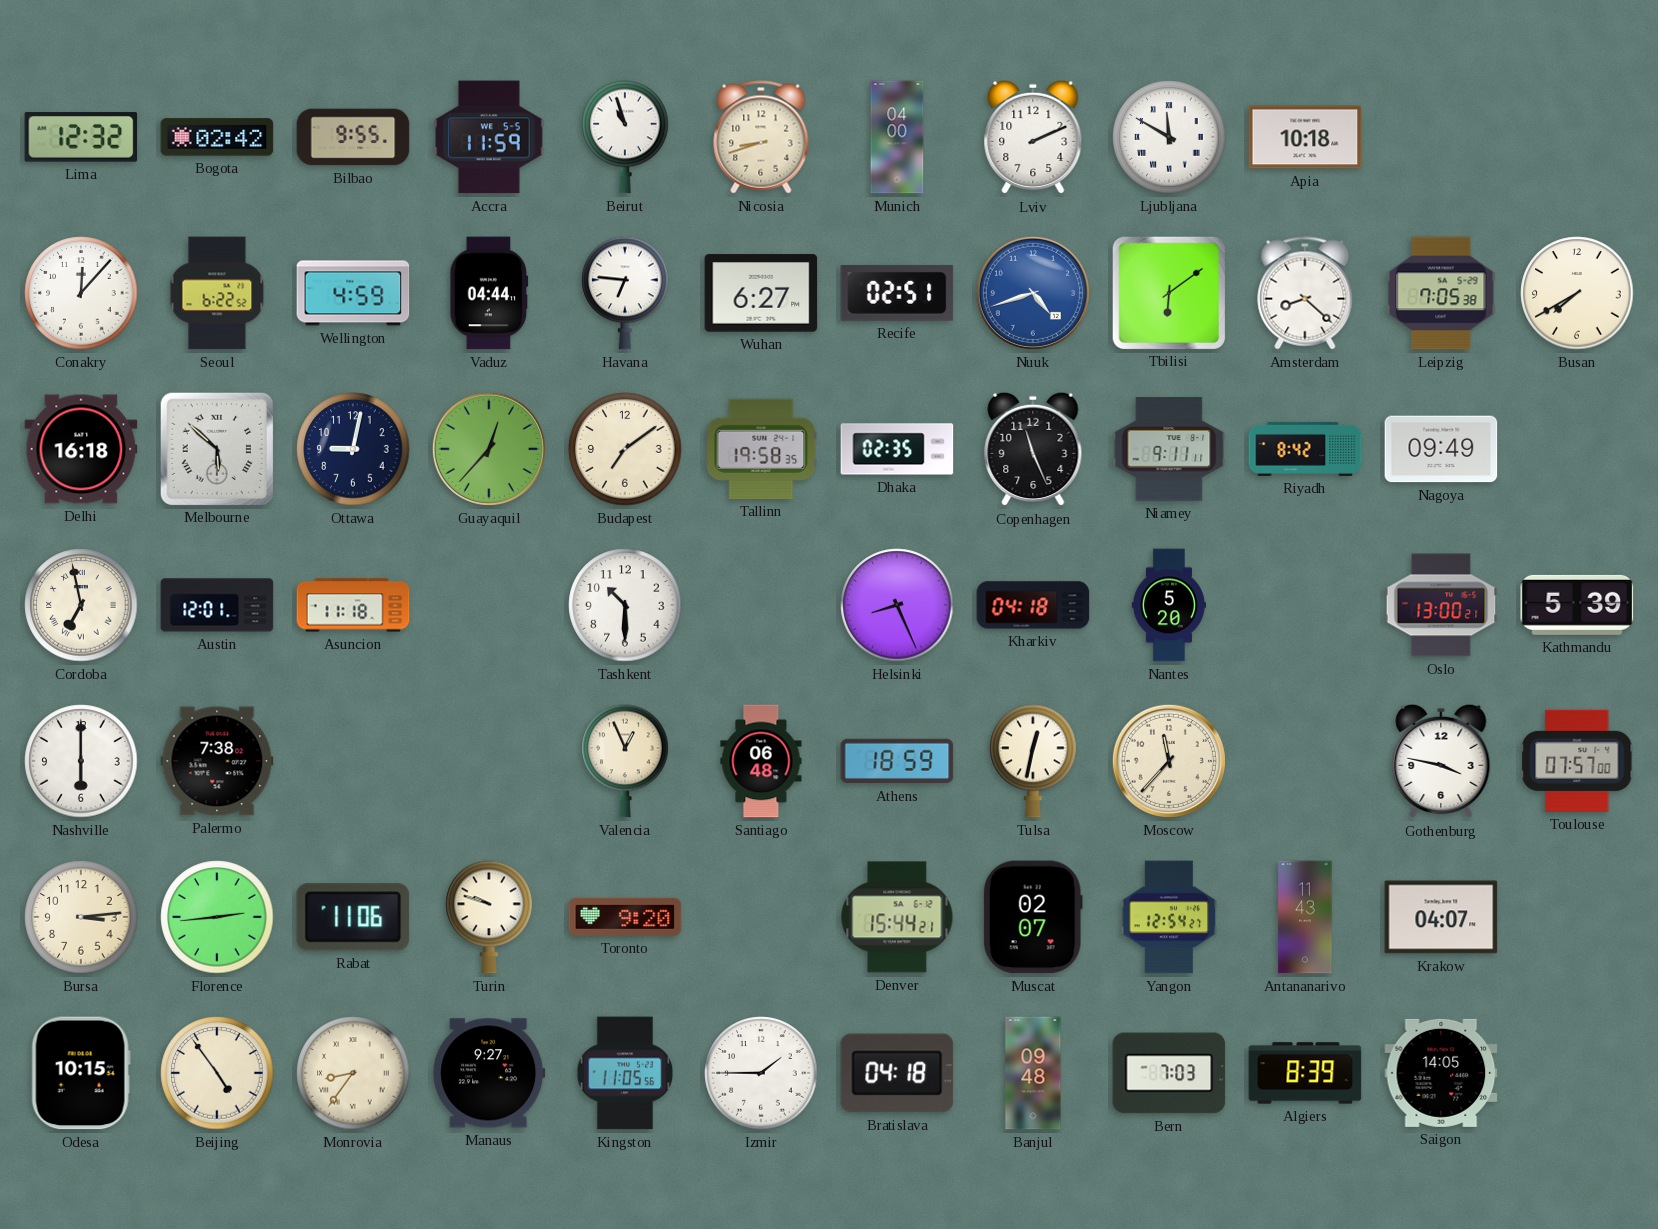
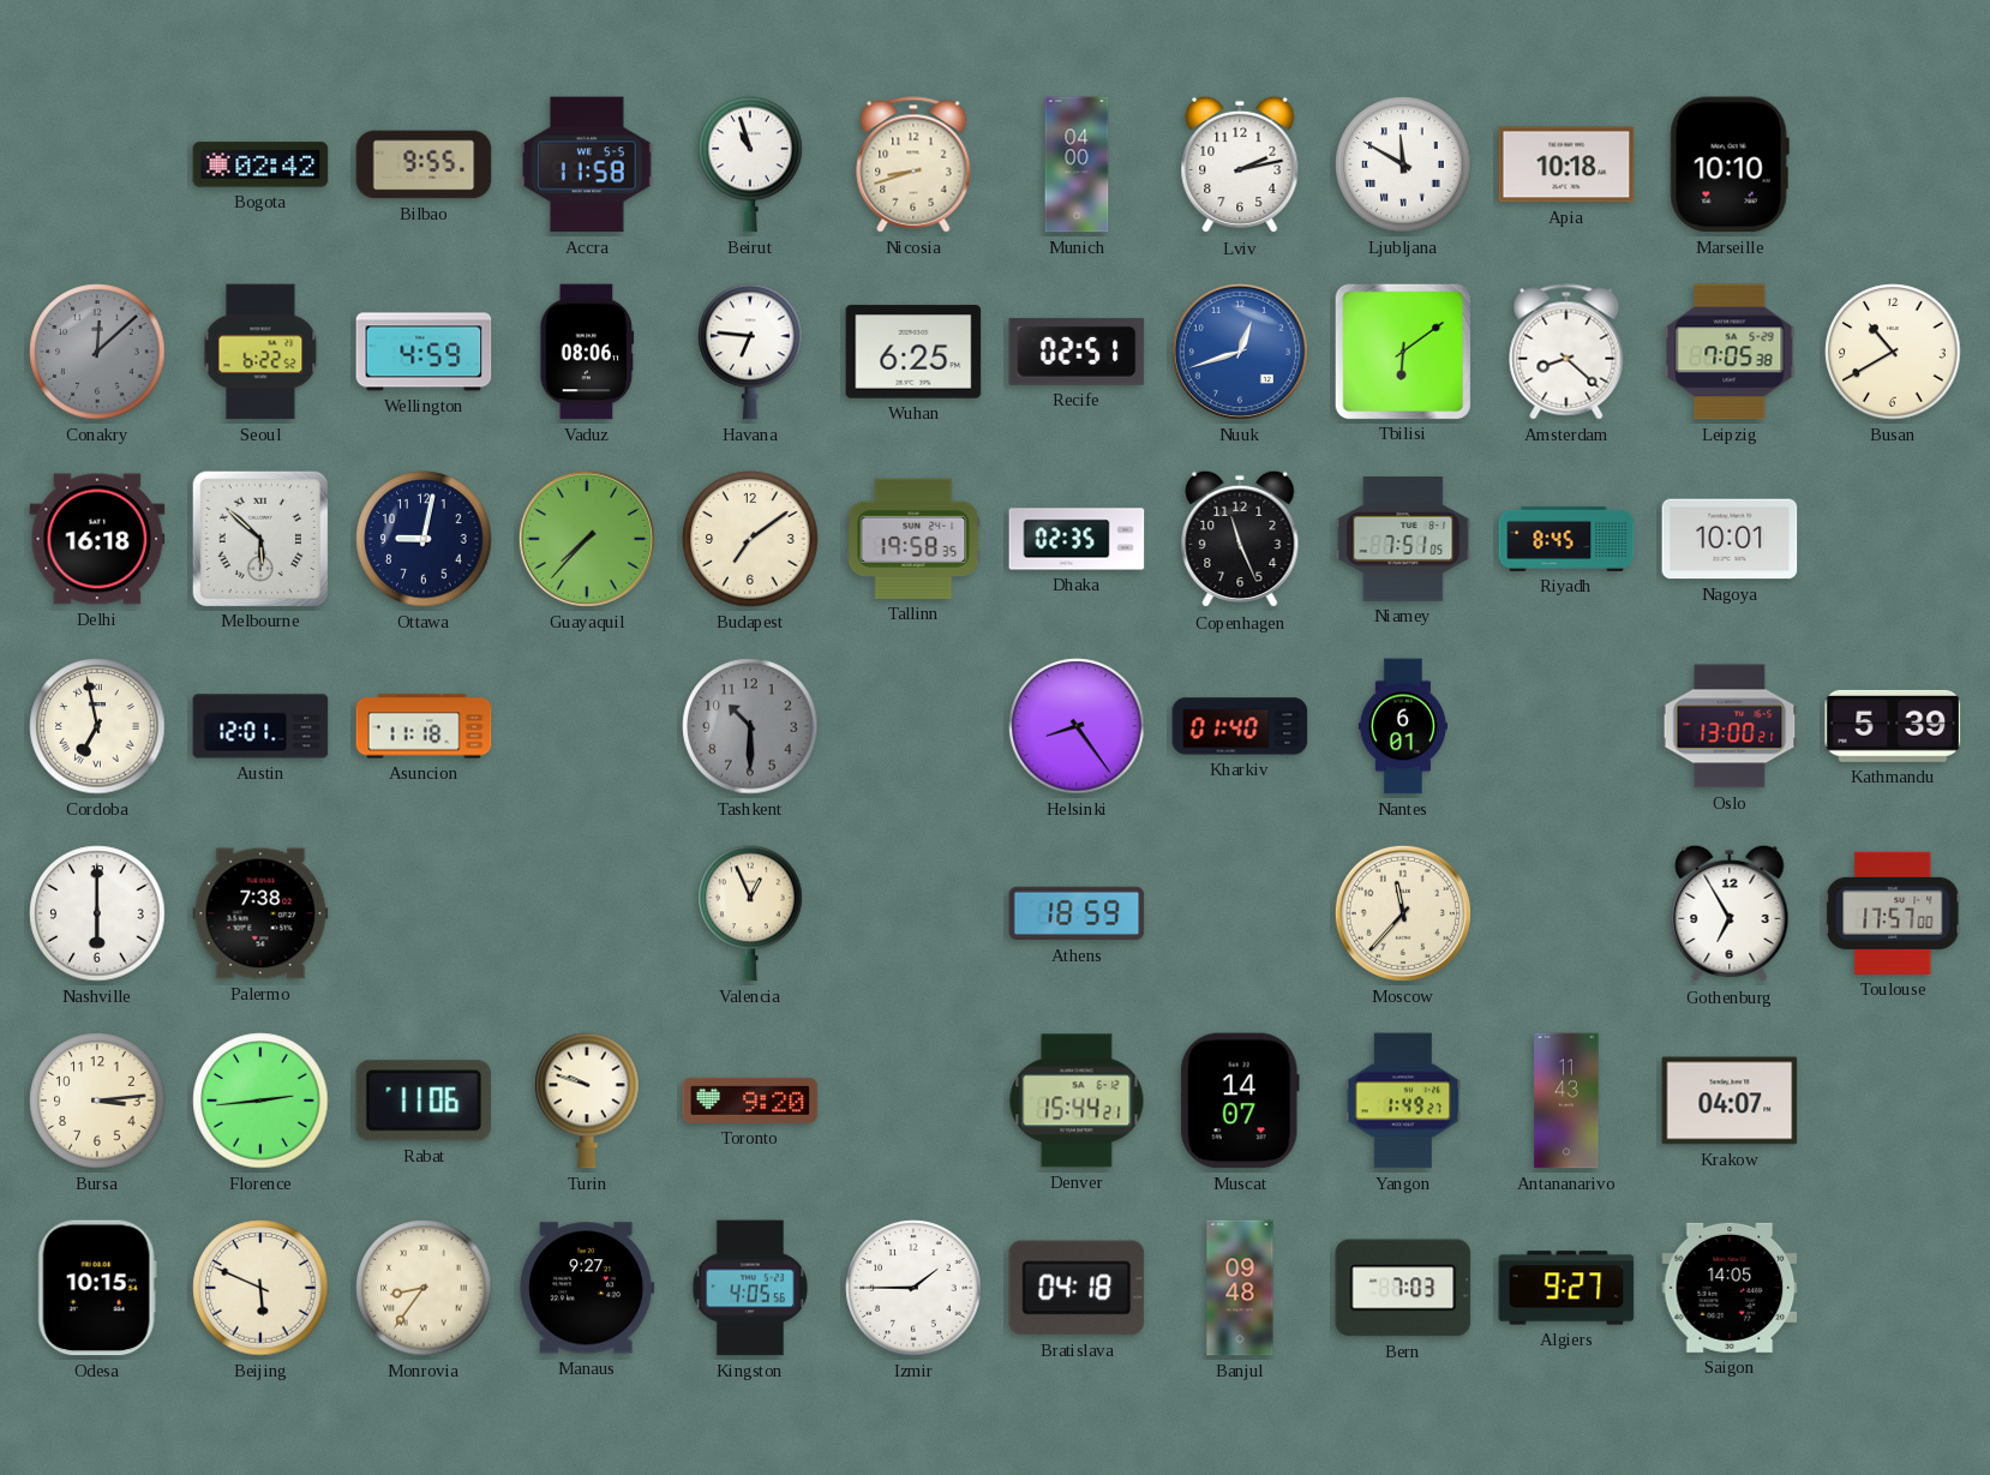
Lima: 12:32 -> none (81, 137)
Accra: 11:59 -> 11:58 (587, 164)
Lviv: 2:11 -> 2:13 (1240, 164)
Marseille: none -> 10:10 (1730, 164)
Conakry: 12:07 -> 12:08 (97, 352)
Conakry dial: white -> grey (97, 352)
Vaduz: 04:44 -> 08:06 (587, 352)
Wuhan: 6:27 -> 6:25 (913, 352)
Nuuk: 4:42 -> 12:42 (1240, 352)
Busan: 7:40 -> 10:40 (1893, 352)
Guayaquil: 12:37 -> 7:37 (587, 539)
Niamey: 9:11 -> 7:51 (1403, 539)
Riyadh: 8:42 -> 8:45 (1566, 539)
Nagoya: 09:49 -> 10:01 (1730, 539)
Tashkent dial: white -> grey (750, 726)
Helsinki: 8:26 -> 8:24 (1077, 726)
Kharkiv: 04:18 -> 01:40 (1240, 726)
Nantes: 5:20 -> 6:01 (1403, 726)
Santiago: 06:48 -> none (761, 761)
Tulsa: 12:32 -> none (1033, 761)
Gothenburg: 3:47 -> 6:55 (1730, 913)
Toulouse: 07:57 -> 17:57 (1893, 913)
Muscat: 02:07 -> 14:07 (1240, 1101)
Yangon: 12:54 -> 1:49 (1403, 1101)
Beijing: 4:54 -> 5:49 (260, 1288)
Kingston: 11:05 -> 4:05 (750, 1288)
Algiers: 8:39 -> 9:27 (1566, 1288)
